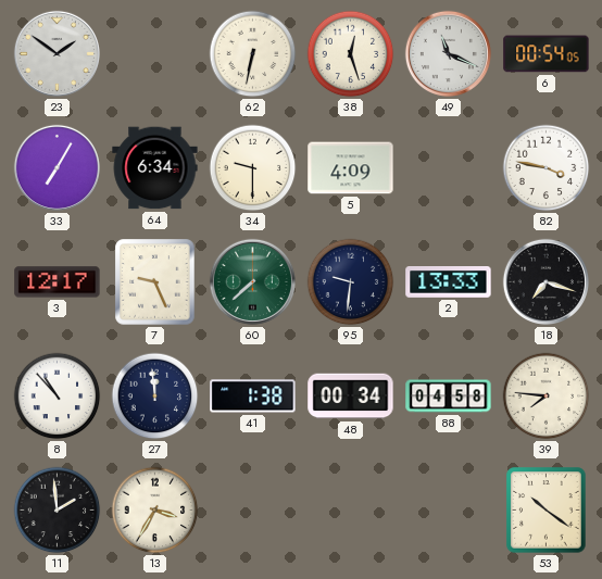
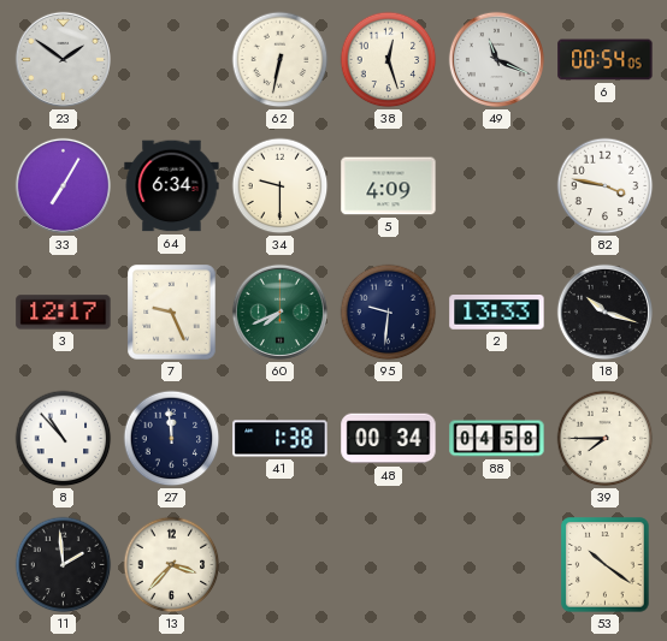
60: 7:38 -> 7:41 (279, 311)
18: 7:18 -> 10:18 (604, 311)
39: 7:46 -> 7:45 (606, 439)
13: 3:35 -> 3:37 (172, 565)
